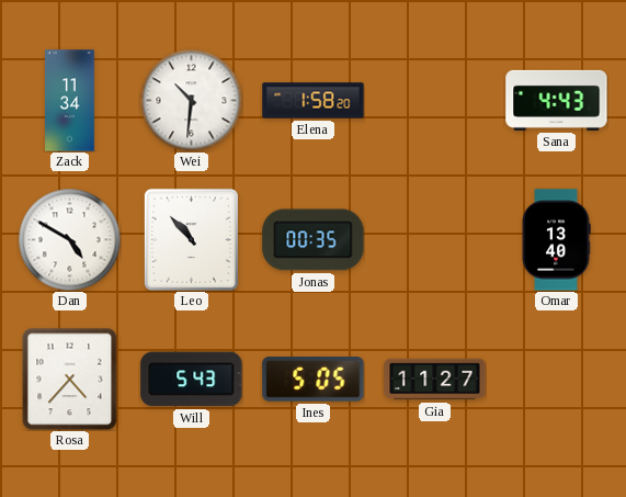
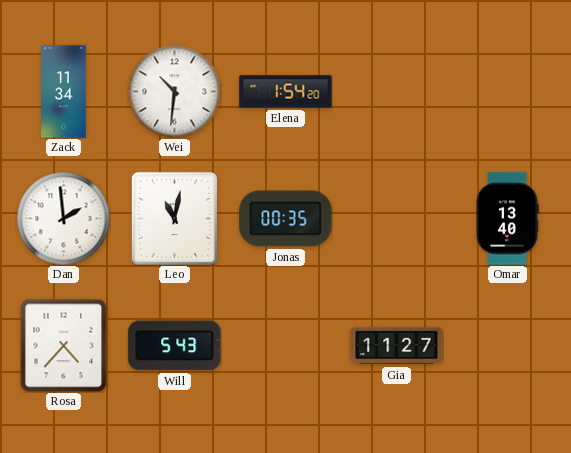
Elena: 1:58 -> 1:54 (286, 92)
Sana: 4:43 -> none (557, 100)
Dan: 4:50 -> 1:59 (63, 218)
Leo: 10:53 -> 11:02 (174, 218)
Ines: 5:05 -> none (314, 380)
